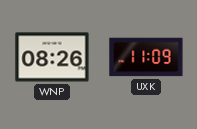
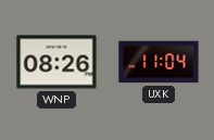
UXK: 11:09 -> 11:04 (159, 62)
